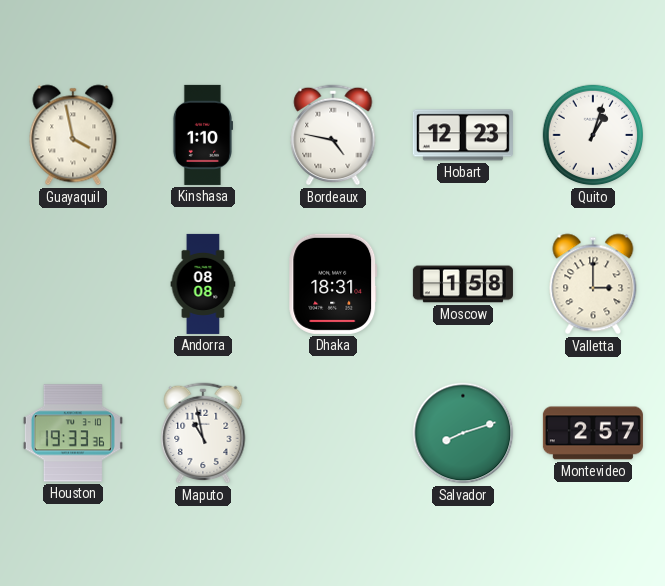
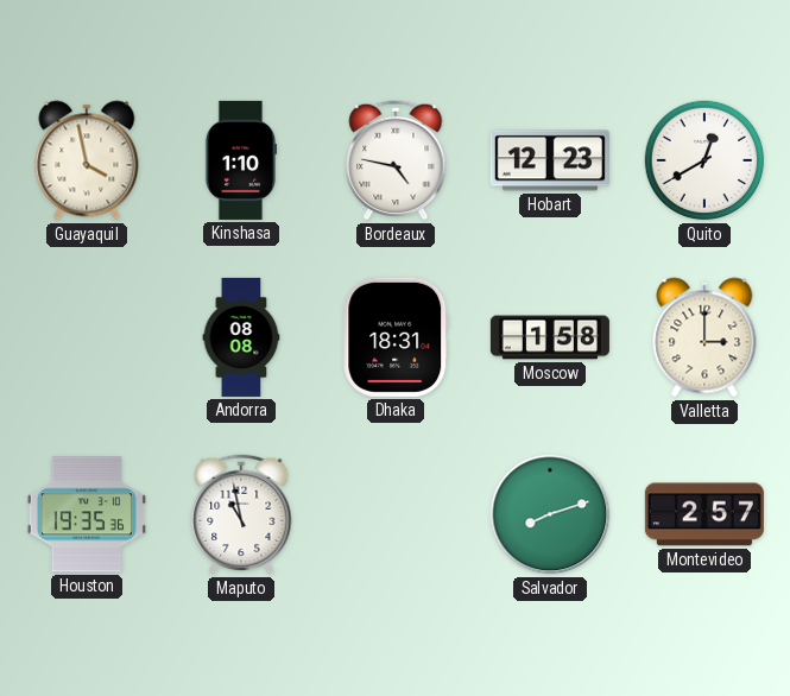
Quito: 1:03 -> 12:40 (704, 160)
Houston: 19:33 -> 19:35 (87, 514)
